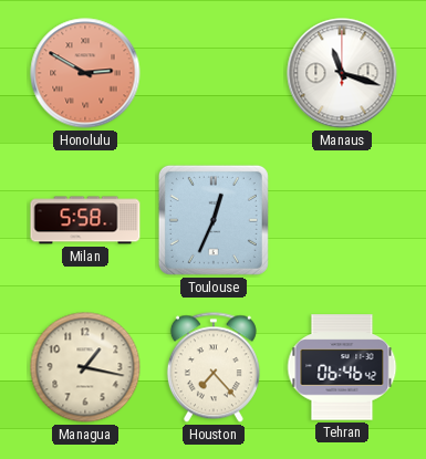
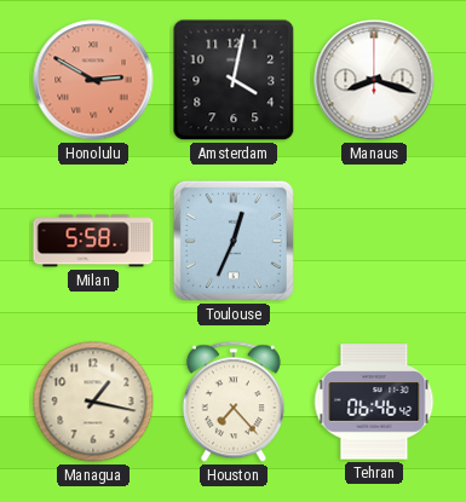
Amsterdam: none -> 4:02 (234, 80)
Manaus: 11:18 -> 8:18 (374, 80)
